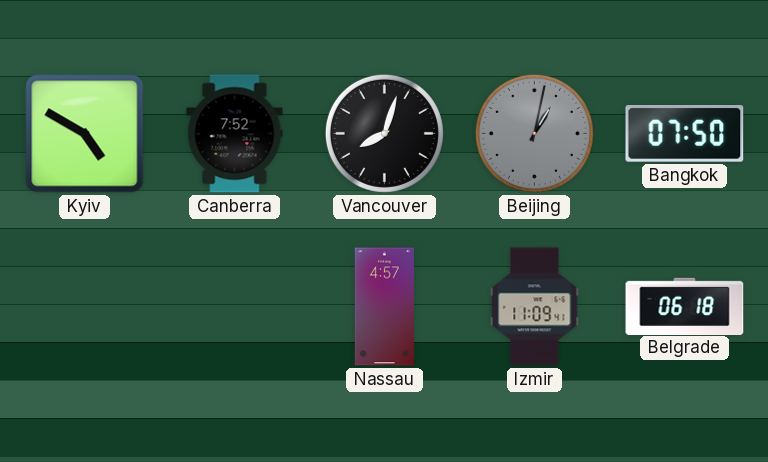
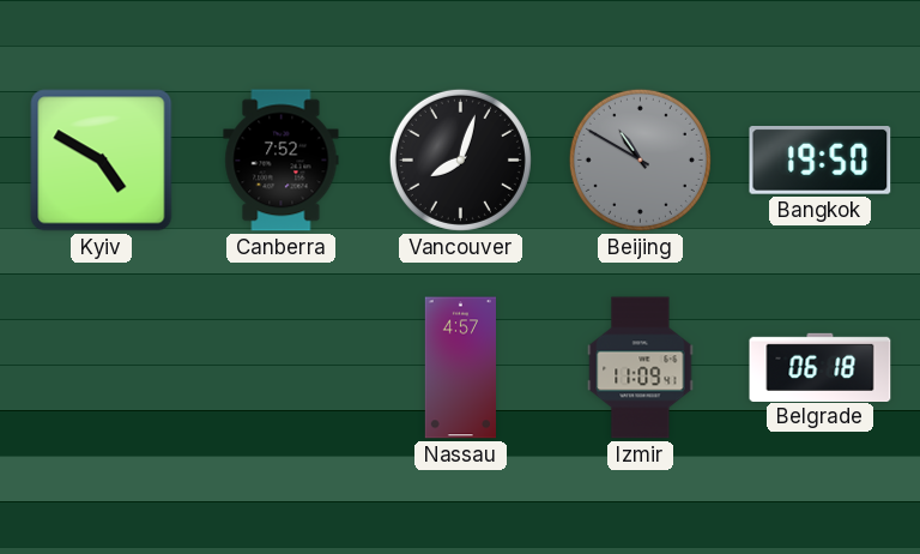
Beijing: 1:02 -> 10:50 (640, 159)
Bangkok: 07:50 -> 19:50 (821, 161)
